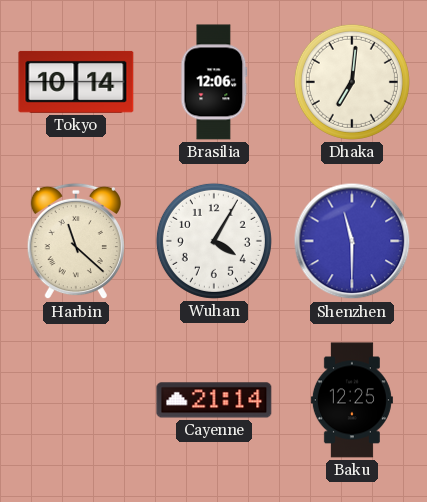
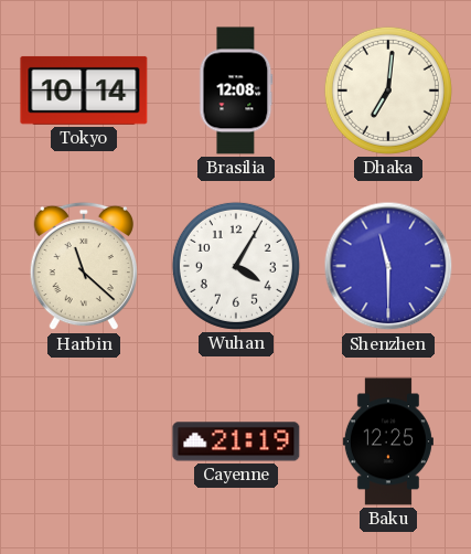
Brasilia: 12:06 -> 12:08 (236, 90)
Cayenne: 21:14 -> 21:19 (236, 441)
